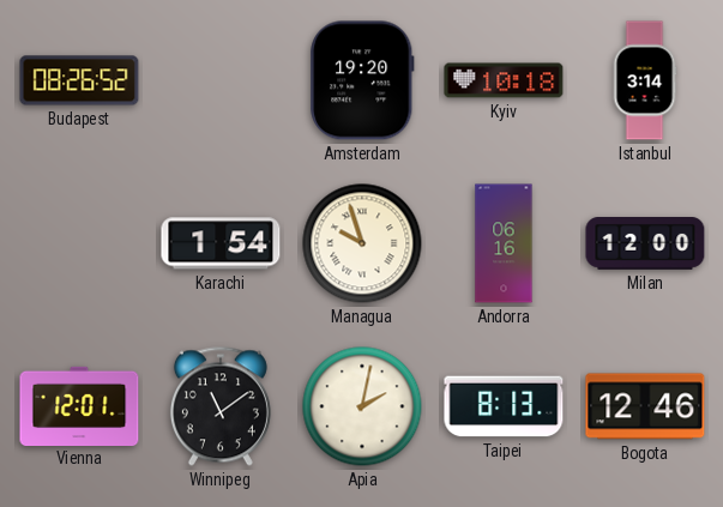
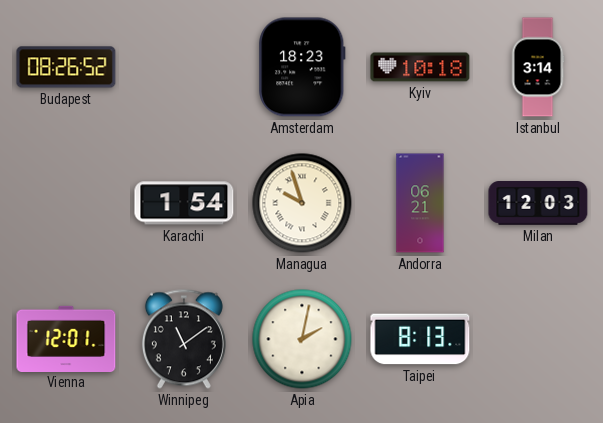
Amsterdam: 19:20 -> 18:23 (302, 67)
Andorra: 06:16 -> 06:21 (420, 203)
Milan: 12:00 -> 12:03 (538, 204)
Bogota: 12:46 -> none (645, 406)
